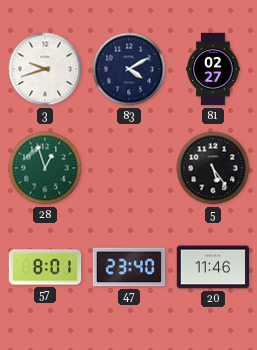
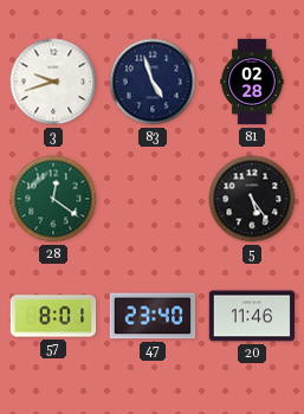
83: 4:10 -> 4:57 (153, 82)
81: 02:27 -> 02:28 (252, 82)
28: 12:57 -> 12:21 (53, 199)
